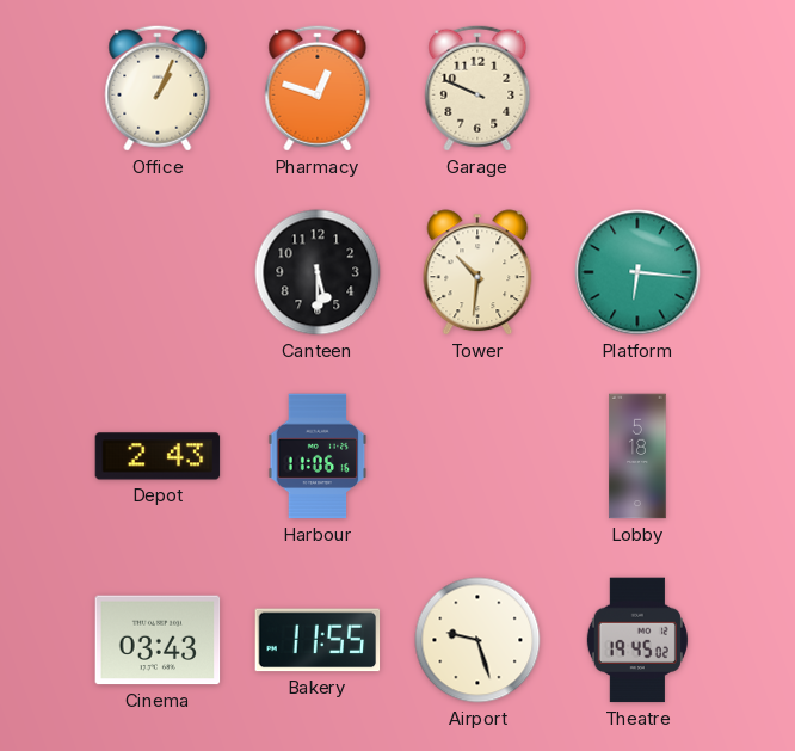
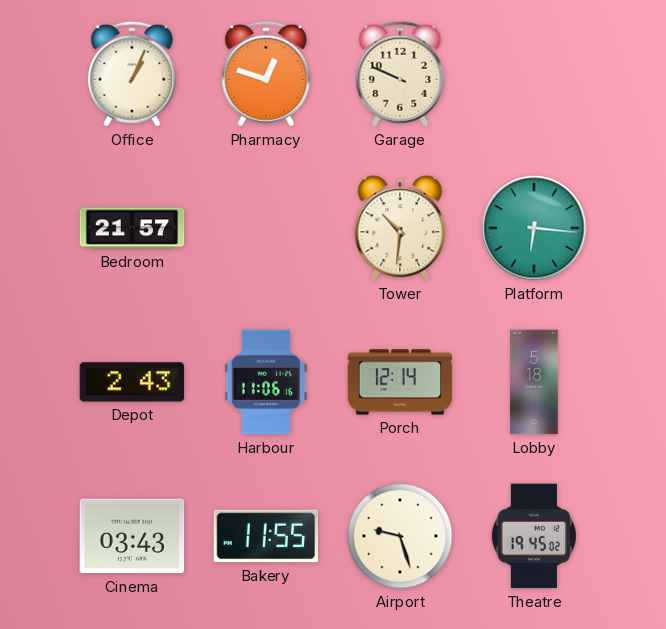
Bedroom: none -> 21:57 (132, 228)
Canteen: 5:30 -> none (318, 272)
Porch: none -> 12:14 (400, 382)
